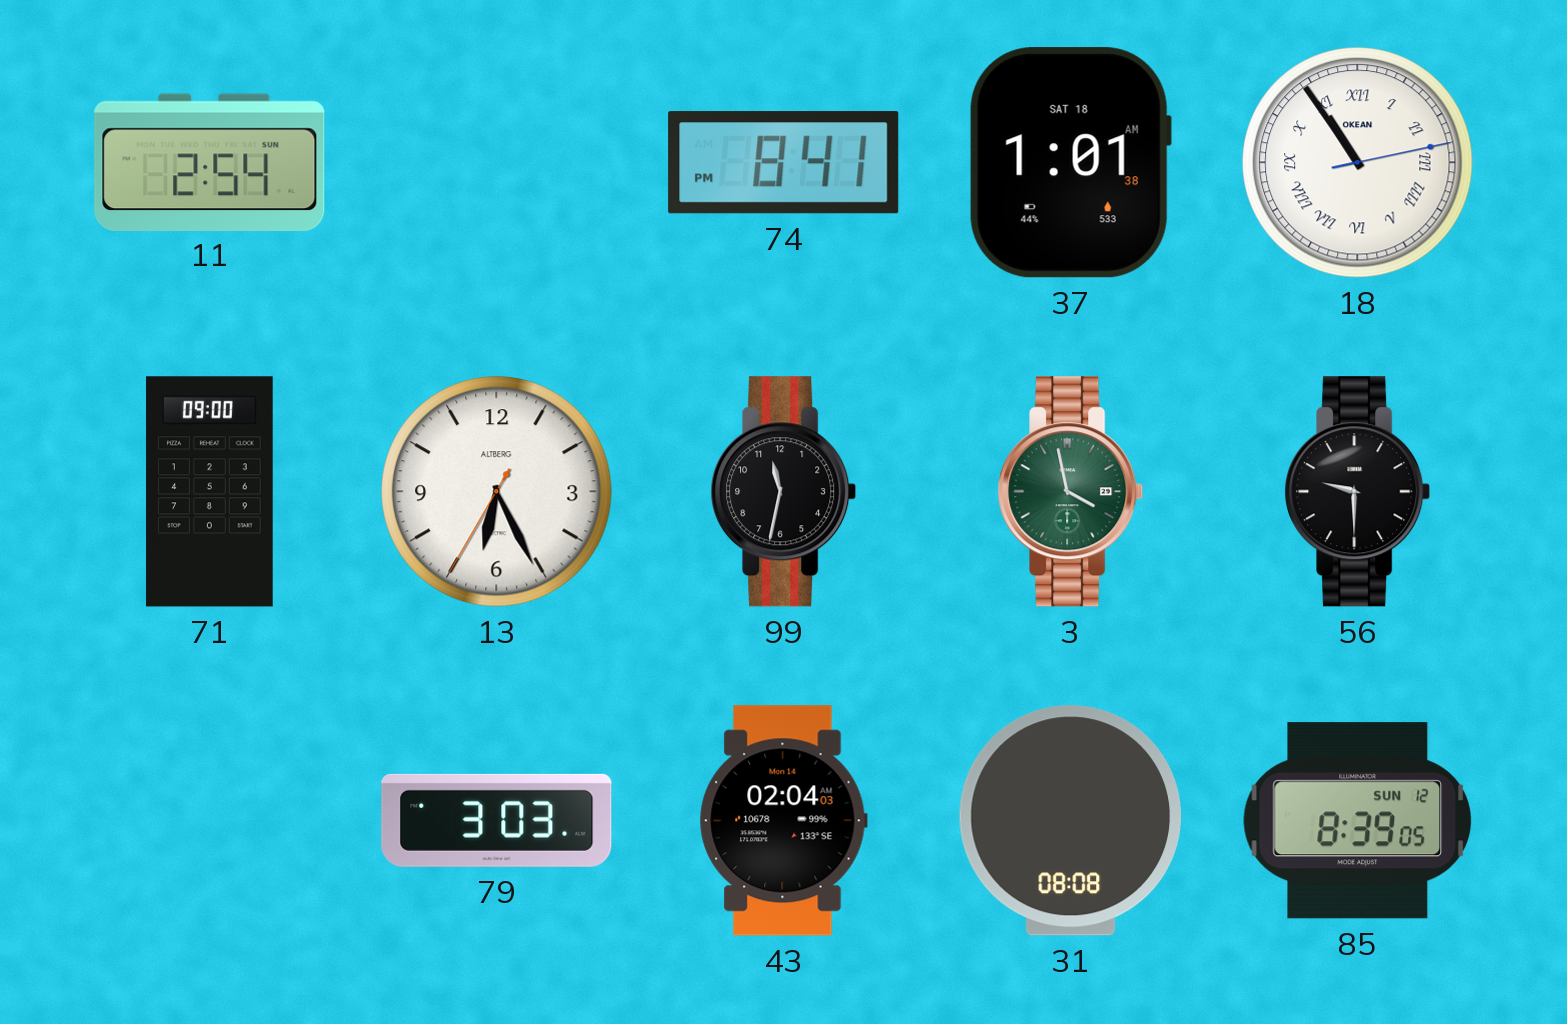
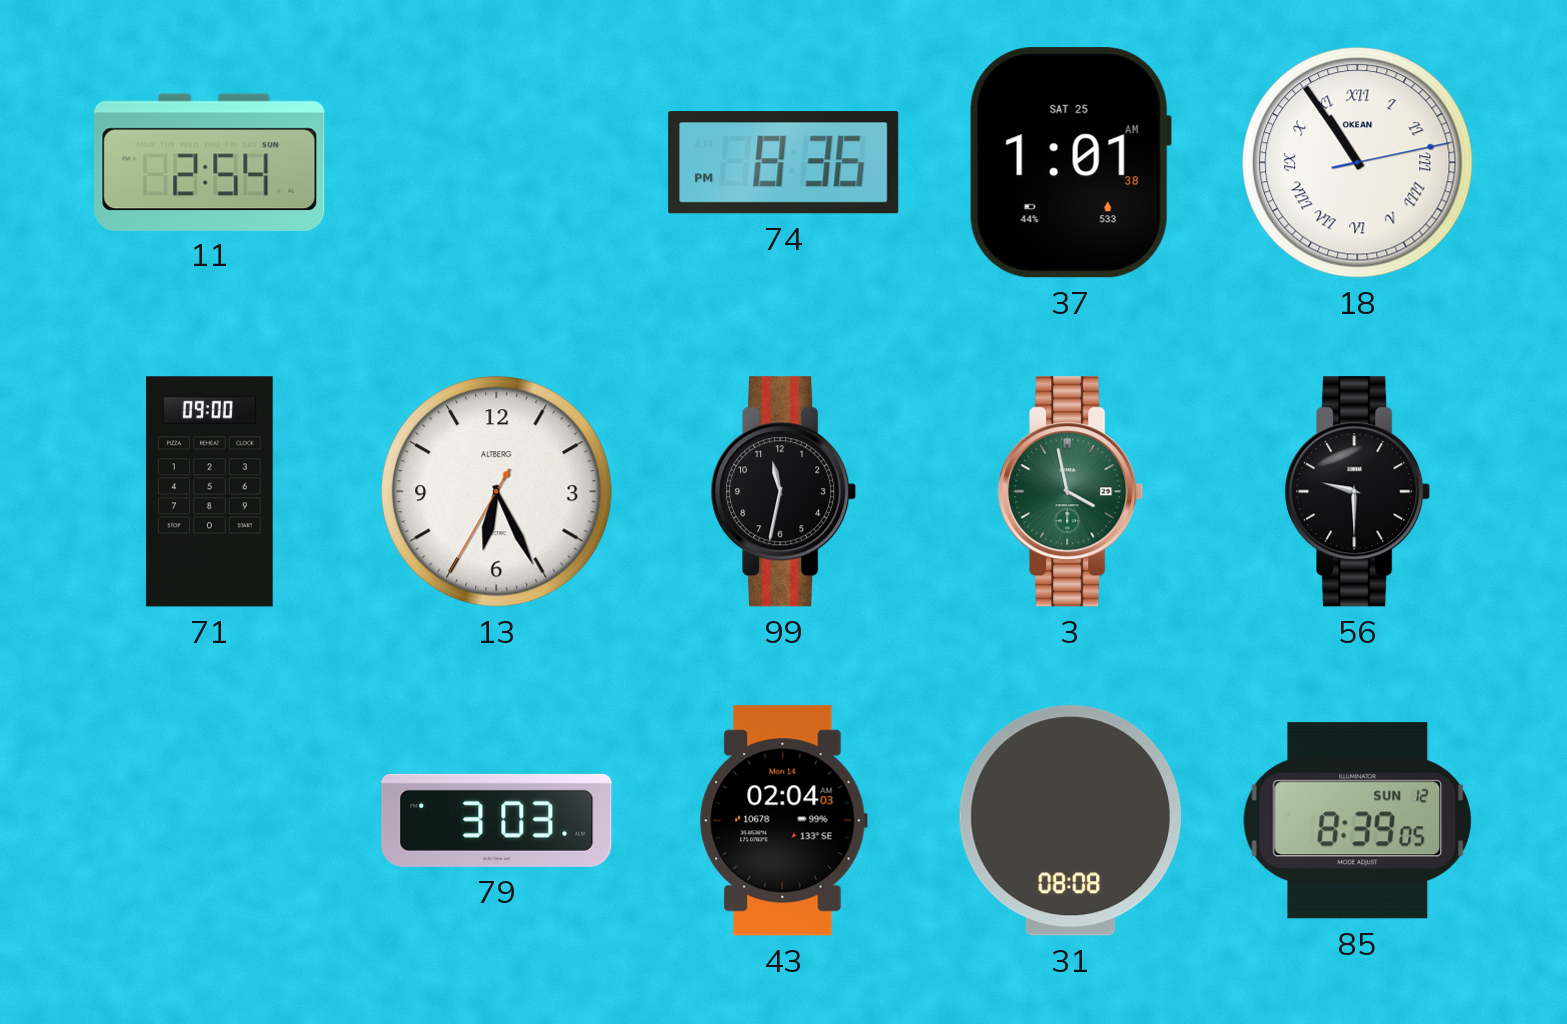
74: 8:41 -> 8:36 (784, 163)
37 date: SAT 18 -> SAT 25 (1070, 163)
